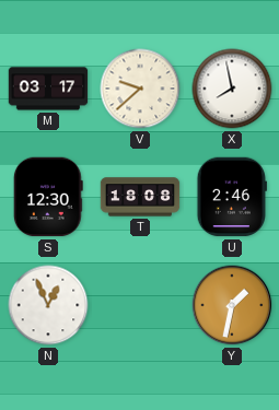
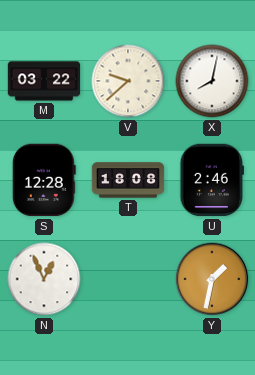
M: 03:17 -> 03:22 (44, 81)
X: 7:58 -> 8:02 (212, 81)
S: 12:30 -> 12:28 (44, 180)
